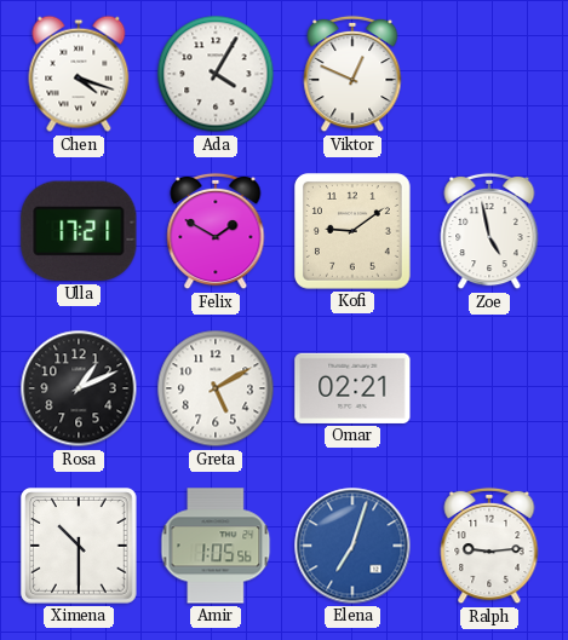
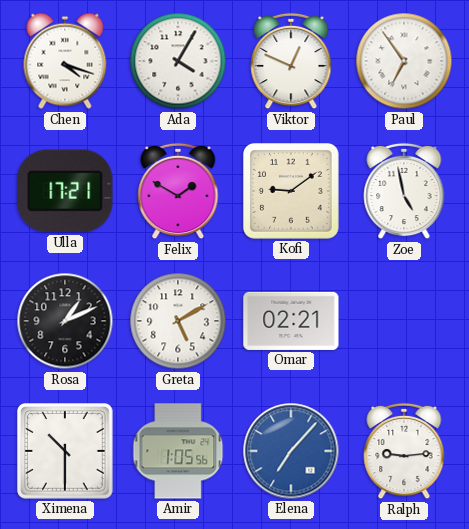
Paul: none -> 6:54 (404, 61)
Elena: 7:03 -> 7:07 (291, 451)
